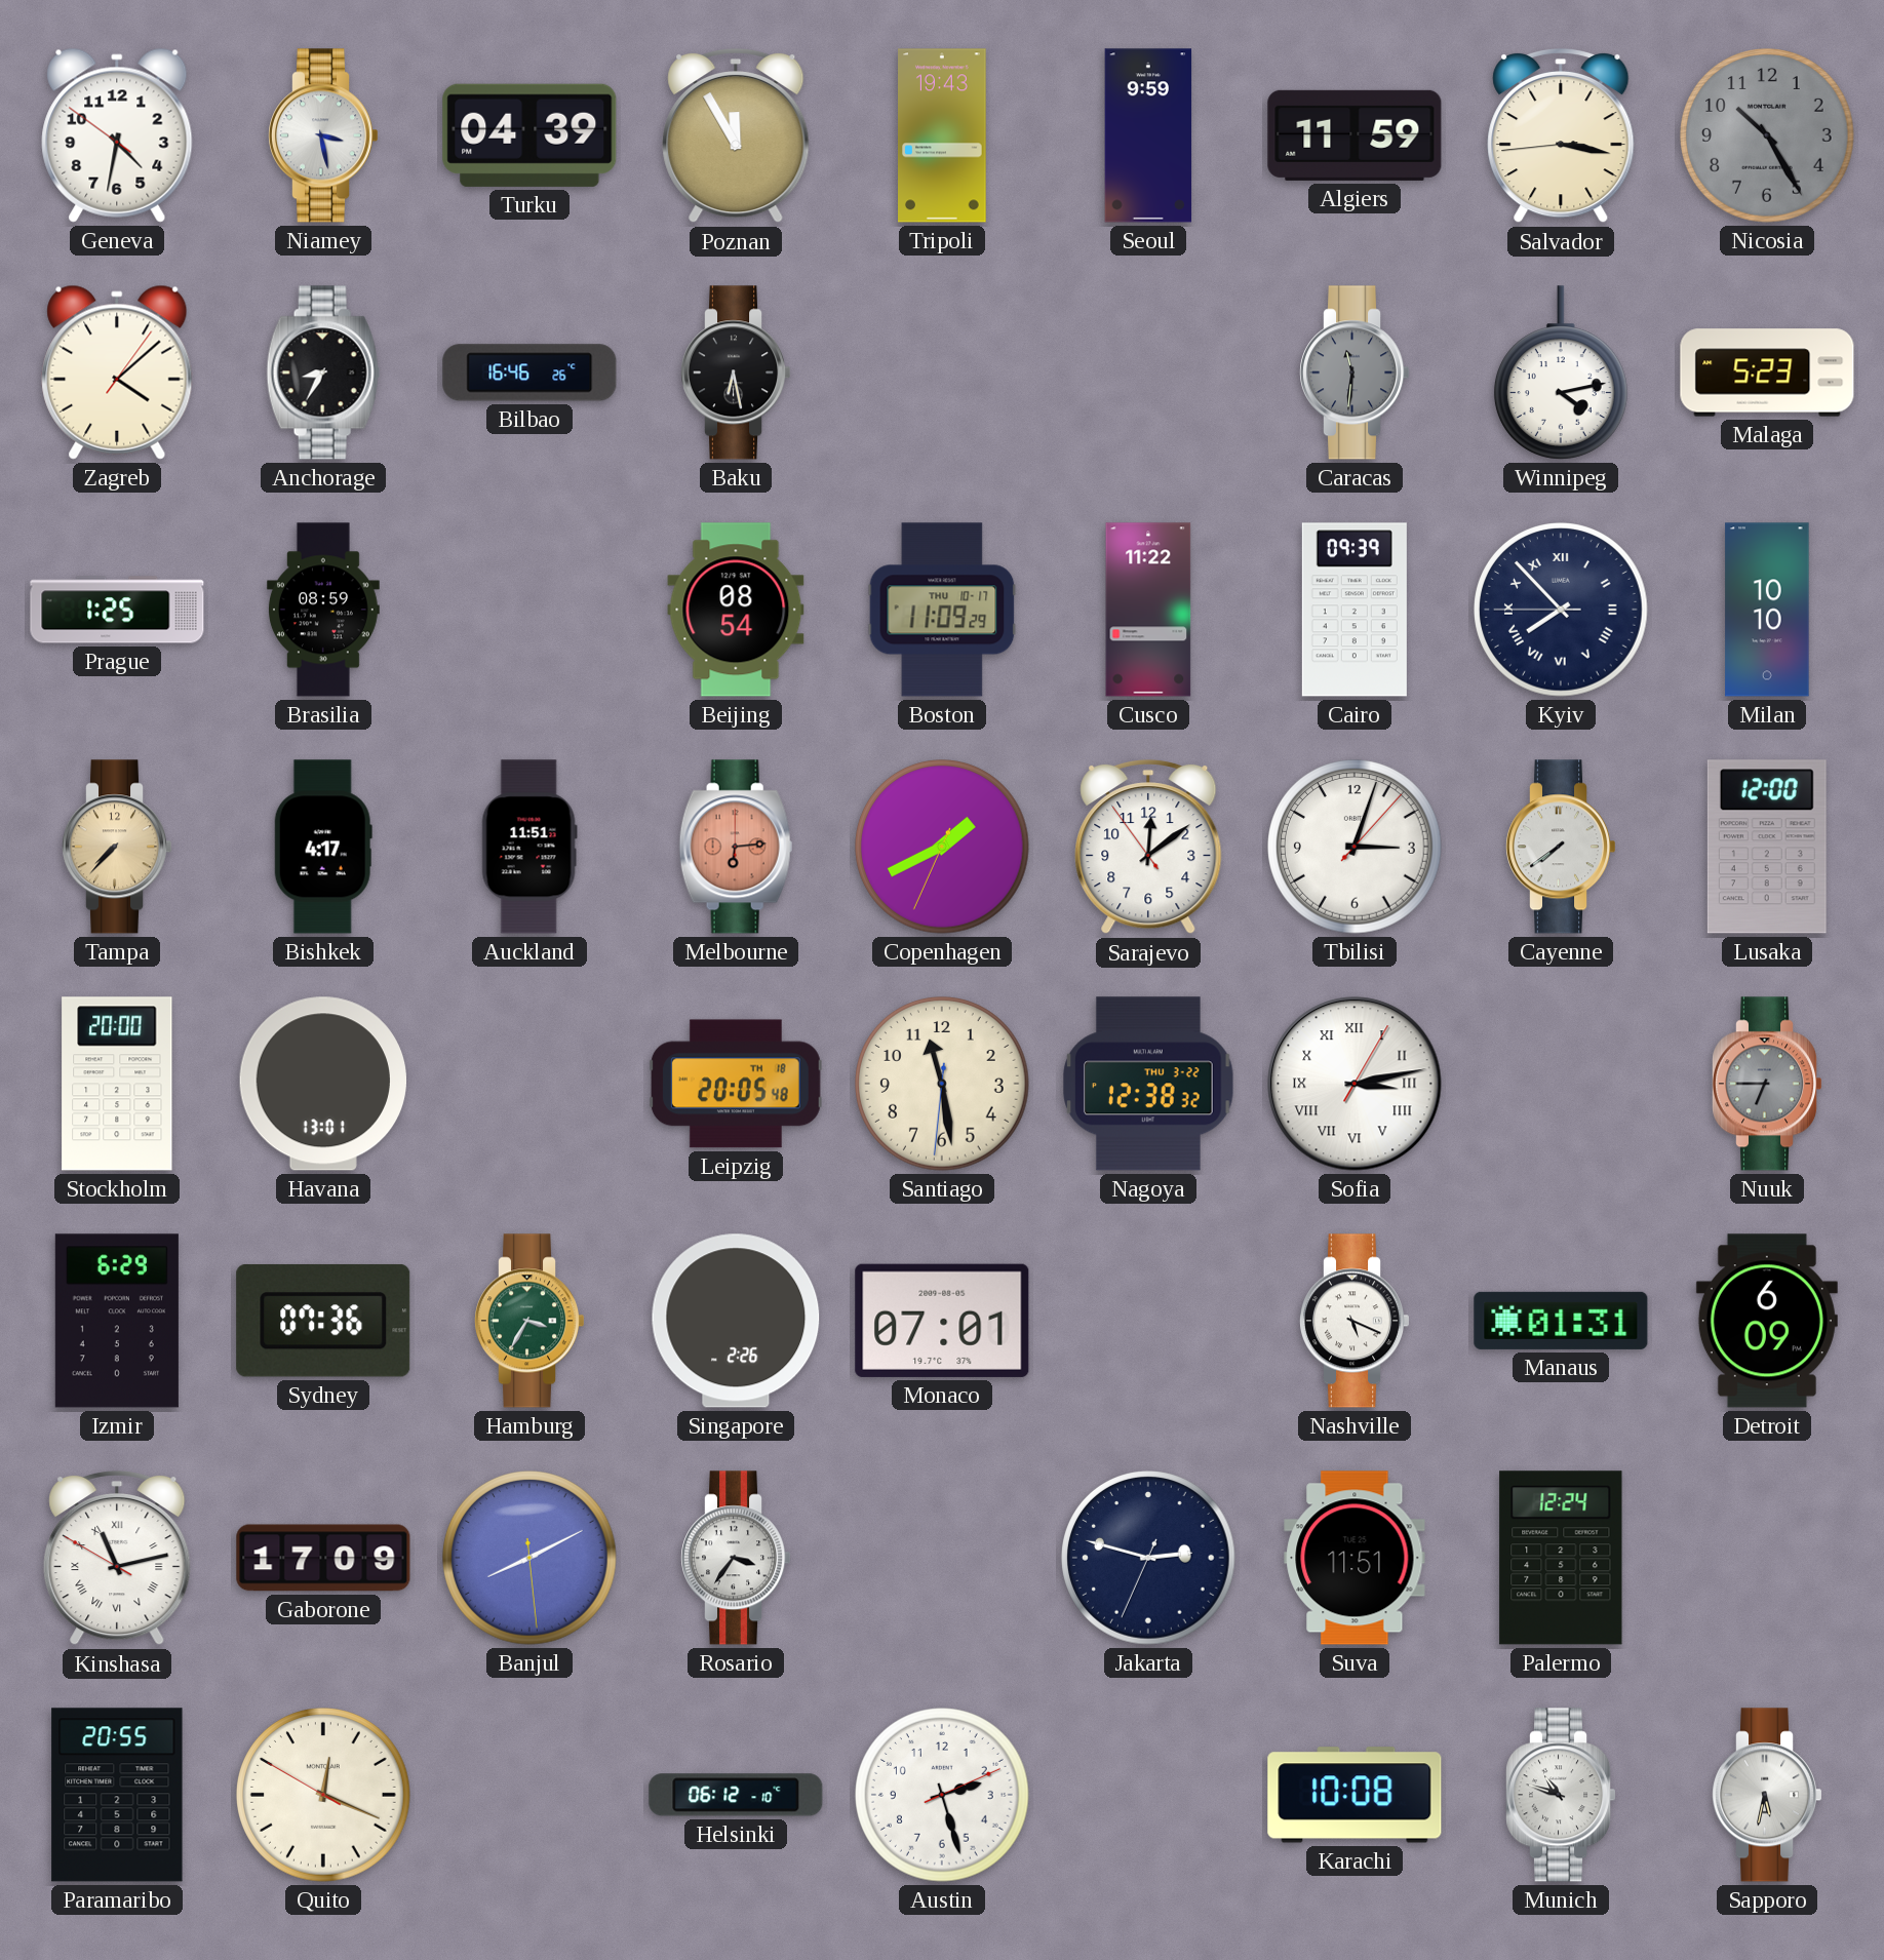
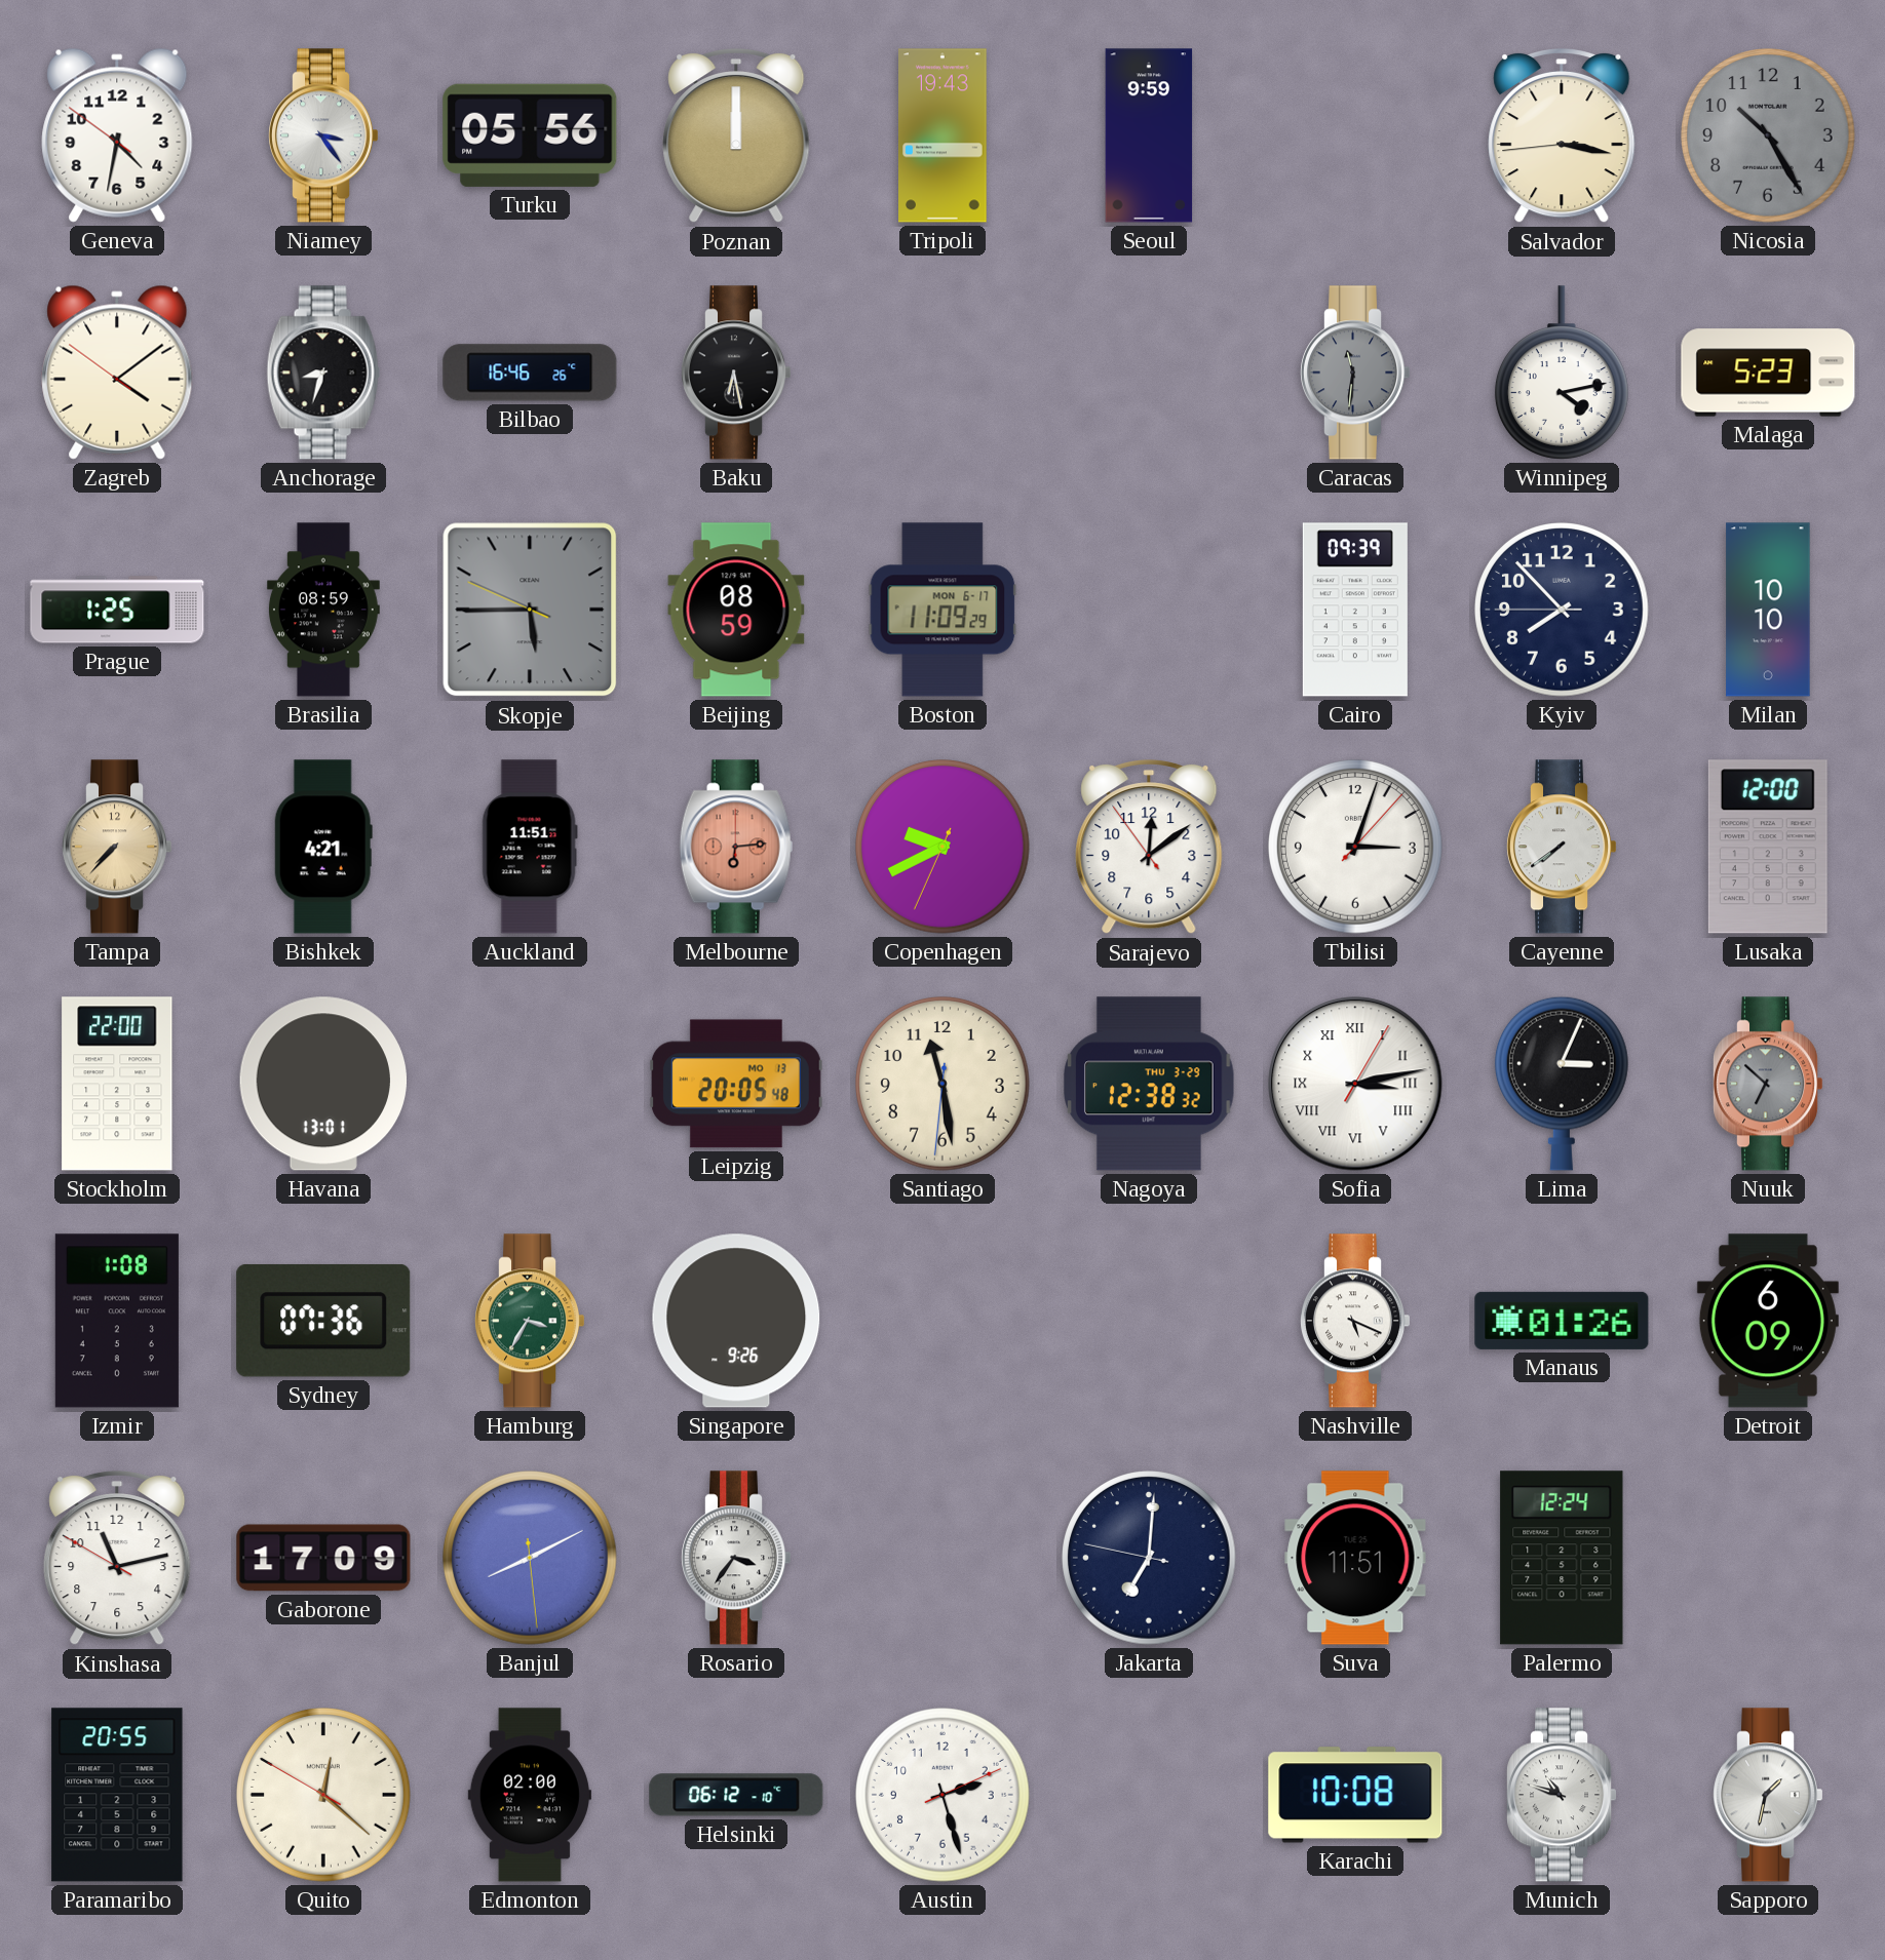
Niamey: 3:28 -> 3:24 (324, 135)
Turku: 04:39 -> 05:56 (530, 135)
Poznan: 11:55 -> 12:00 (736, 135)
Algiers: 11:59 -> none (1355, 135)
Zagreb: 4:08:06 -> 4:08:51 (117, 373)
Anchorage: 8:35 -> 8:33 (323, 373)
Skopje: none -> 5:44 (530, 610)
Beijing: 08:54 -> 08:59 (736, 610)
Boston date: THU 10-17 -> MON 6-17 (942, 610)
Cusco: 11:22 -> none (1148, 610)
Kyiv numerals: Roman -> Arabic (1562, 610)
Bishkek: 4:17 -> 4:21 (323, 847)
Copenhagen: 1:40 -> 9:40 (942, 847)
Stockholm: 20:00 -> 22:00 (117, 1084)
Leipzig date: TH 18 -> MO 13 (736, 1084)
Nagoya date: THU 3-22 -> THU 3-29 (1149, 1084)
Lima: none -> 3:04 (1562, 1084)
Nuuk: 6:45 -> 6:52 (1769, 1084)
Izmir: 6:29 -> 1:08 (117, 1321)
Singapore: 2:26 -> 9:26 (736, 1321)
Monaco: 07:01 -> none (942, 1321)
Manaus: 01:31 -> 01:26 (1562, 1321)
Kinshasa numerals: Roman -> Arabic (117, 1558)
Jakarta: 2:47 -> 7:00 (1149, 1558)
Quito: 12:18 -> 12:21 (323, 1795)
Edmonton: none -> 02:00 (530, 1795)
Sapporo: 5:32 -> 1:32 (1769, 1795)
